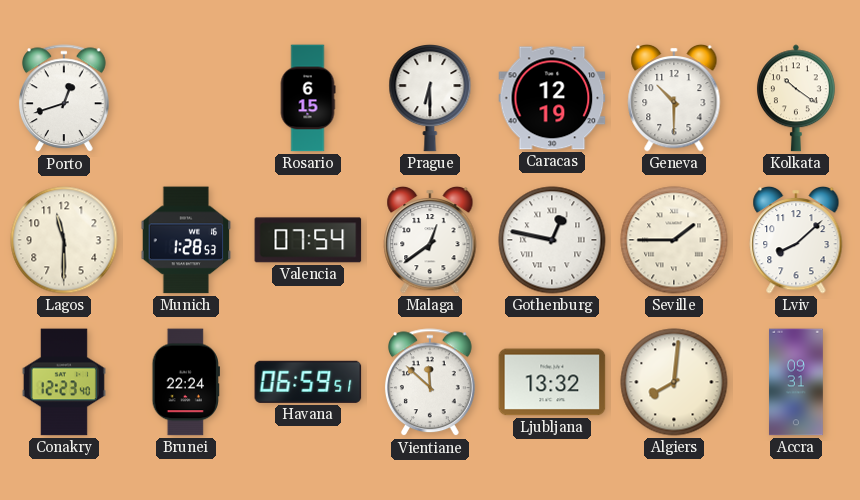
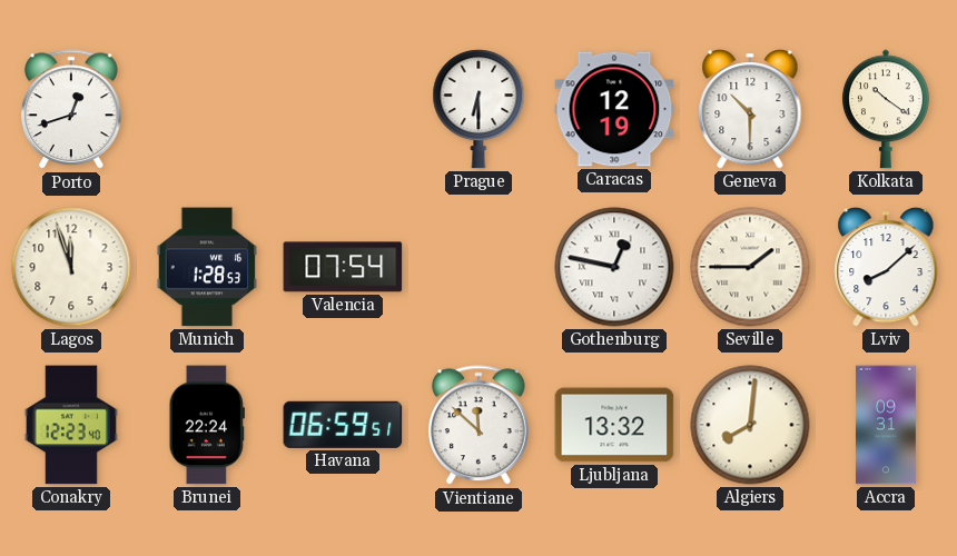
Rosario: 6:15 -> none (308, 98)
Lagos: 11:30 -> 11:57 (71, 267)
Malaga: 12:39 -> none (430, 240)
